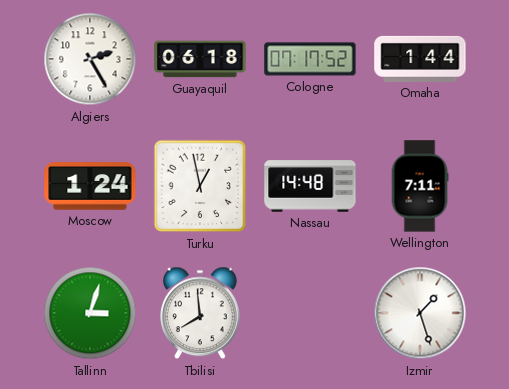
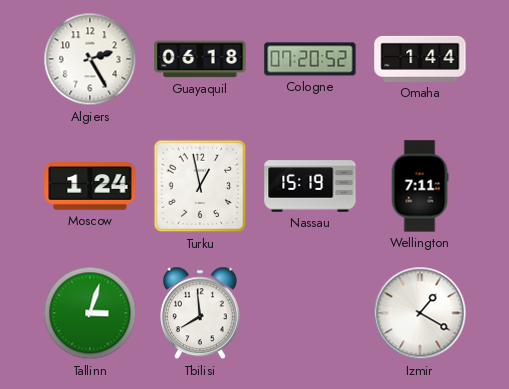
Cologne: 07:17 -> 07:20 (310, 59)
Nassau: 14:48 -> 15:19 (310, 186)
Izmir: 1:27 -> 1:20 (420, 313)
